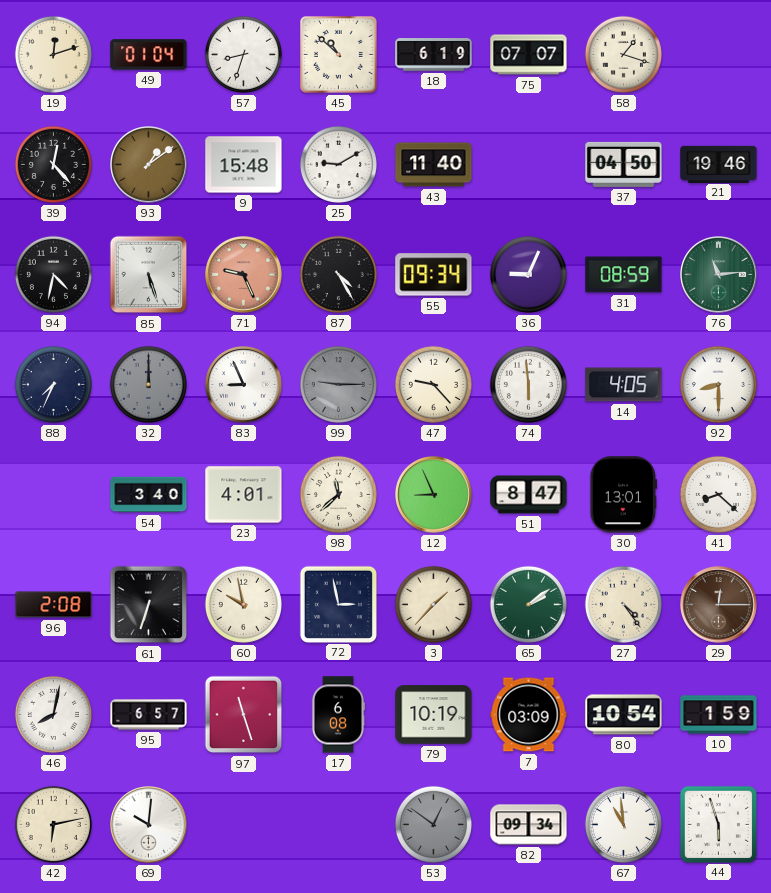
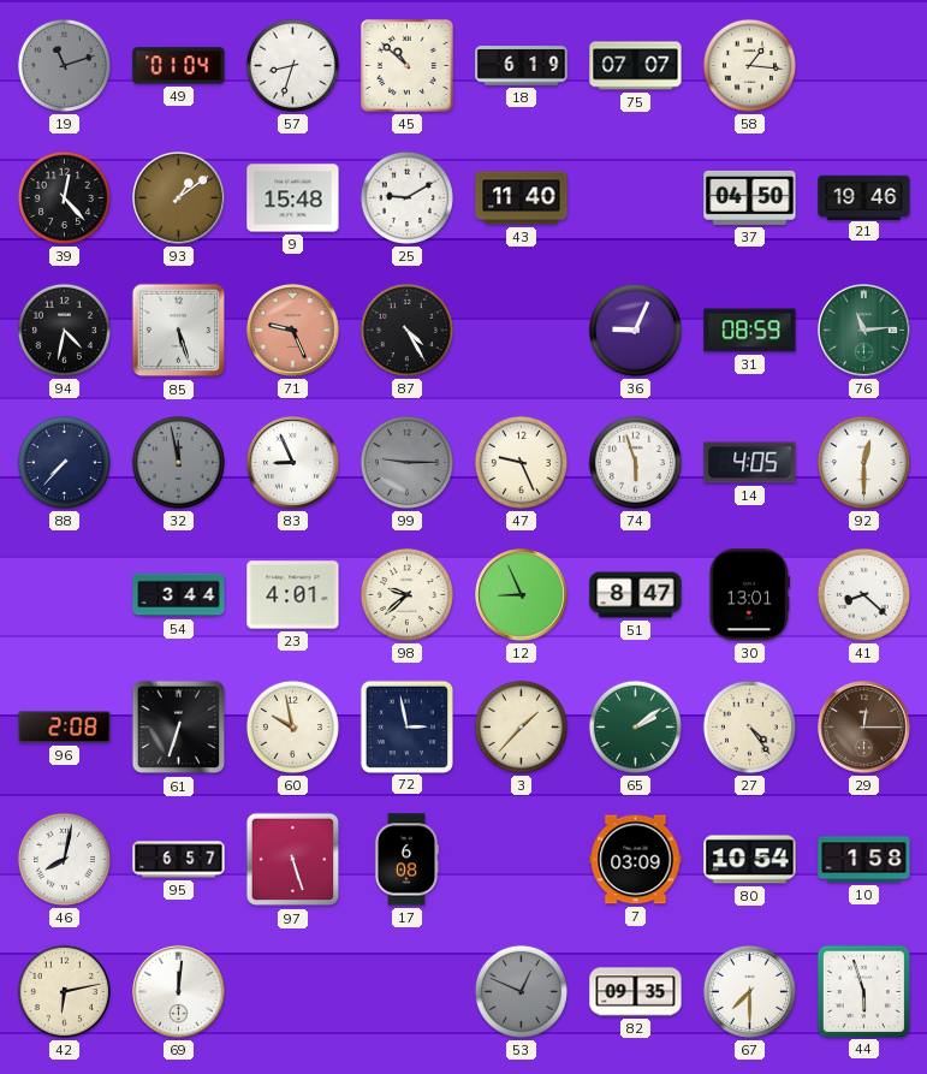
19: 12:12 -> 11:12 (64, 65)
19 dial: cream -> grey (64, 65)
58: 1:18 -> 1:16 (749, 65)
55: 09:34 -> none (434, 275)
88: 7:34 -> 7:37 (64, 462)
32: 12:00 -> 11:58 (178, 462)
47: 9:23 -> 9:26 (521, 462)
74: 5:59 -> 5:57 (635, 462)
92: 8:30 -> 12:30 (863, 462)
54: 3:40 -> 3:44 (179, 595)
98: 11:38 -> 9:38 (406, 594)
97: 11:27 -> 5:27 (293, 860)
79: 10:19 -> none (434, 715)
10: 1:59 -> 1:58 (864, 860)
69: 10:01 -> 12:01 (179, 992)
53: 12:51 -> 12:49 (521, 991)
82: 09:34 -> 09:35 (636, 992)
67: 10:59 -> 7:30 (749, 991)
